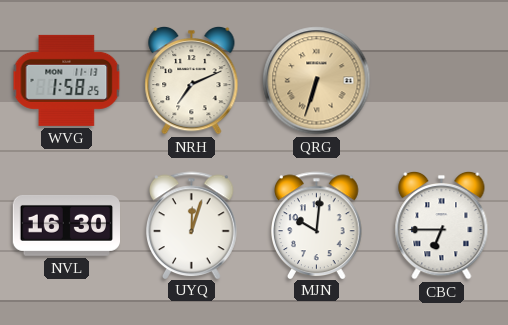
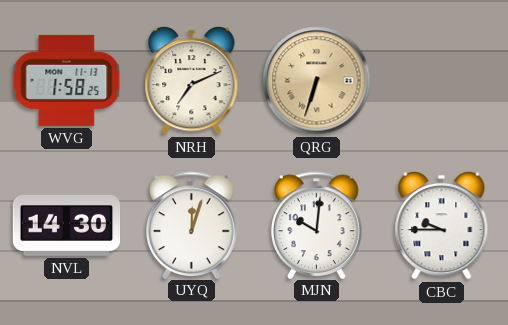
NVL: 16:30 -> 14:30 (66, 225)
CBC: 6:45 -> 9:45 (442, 225)
